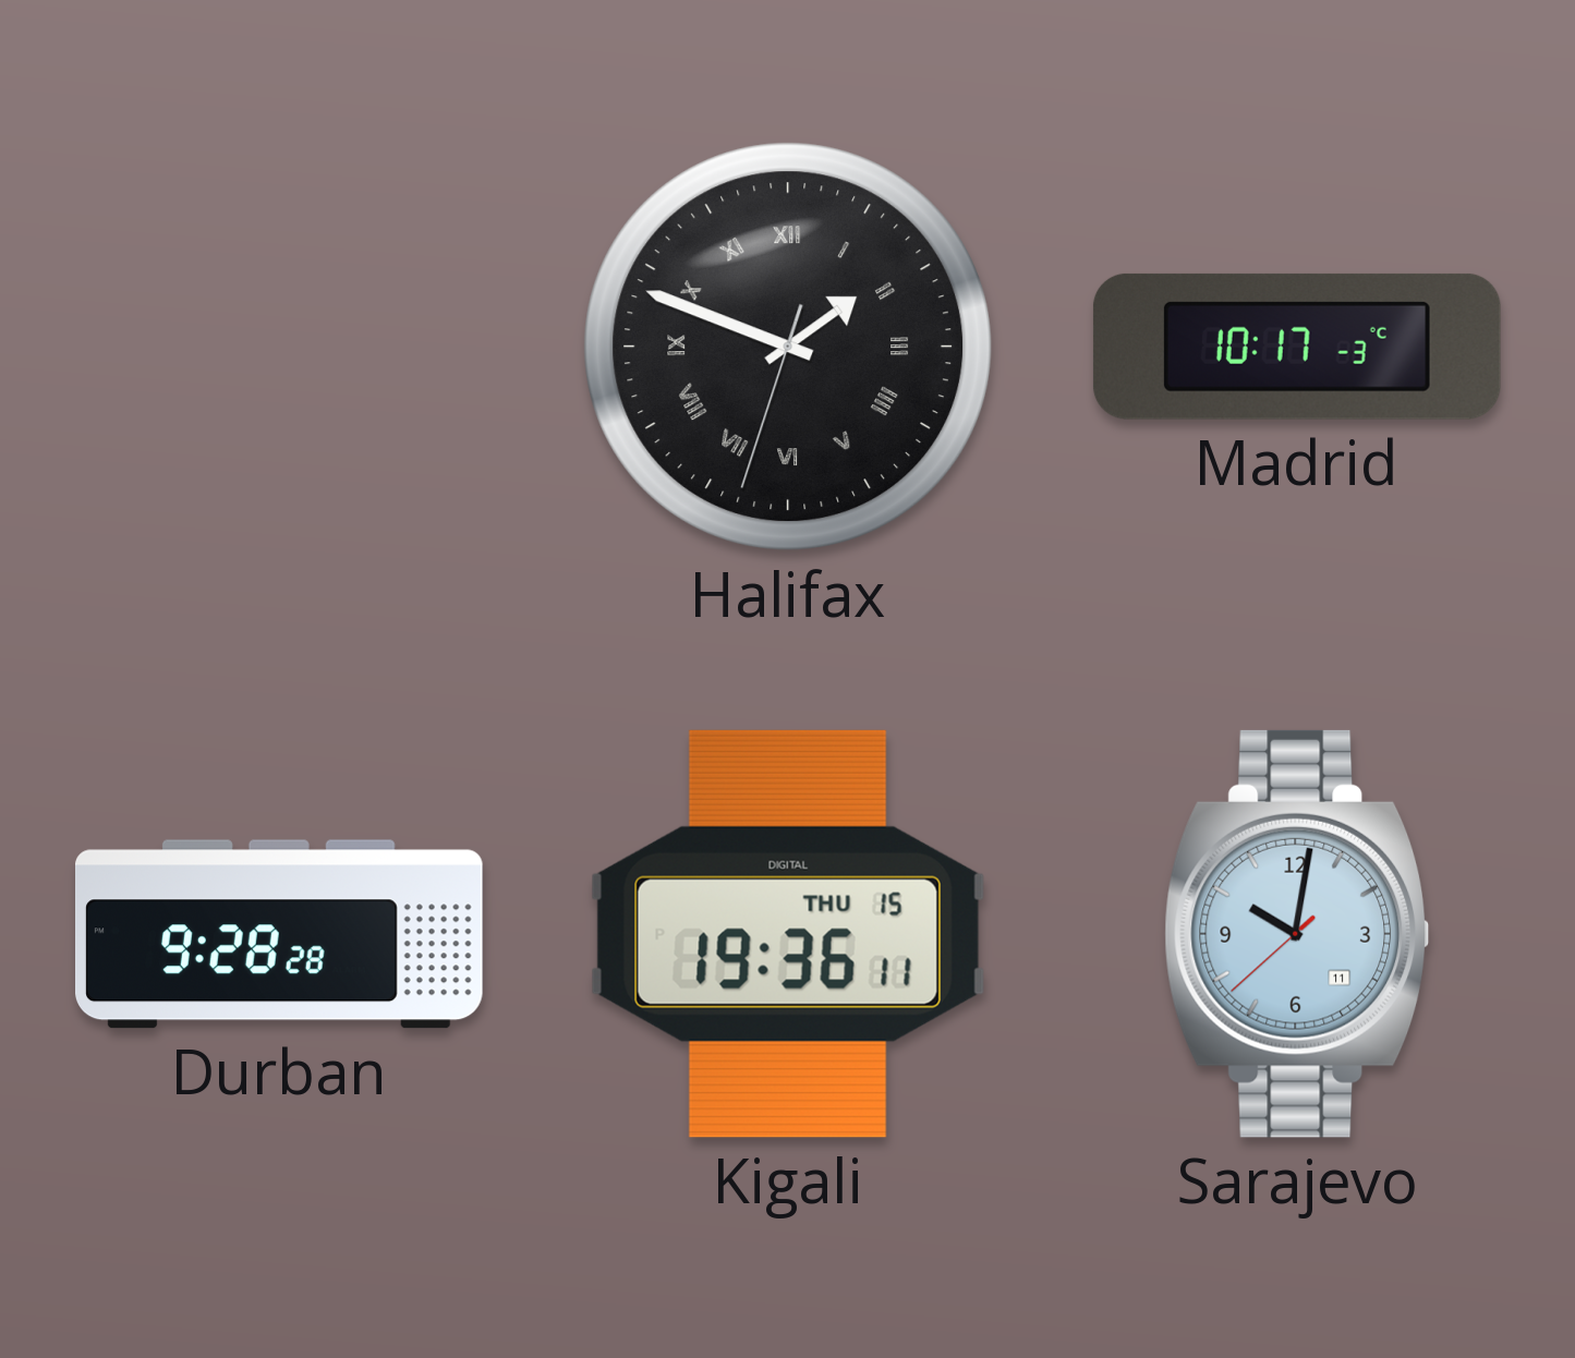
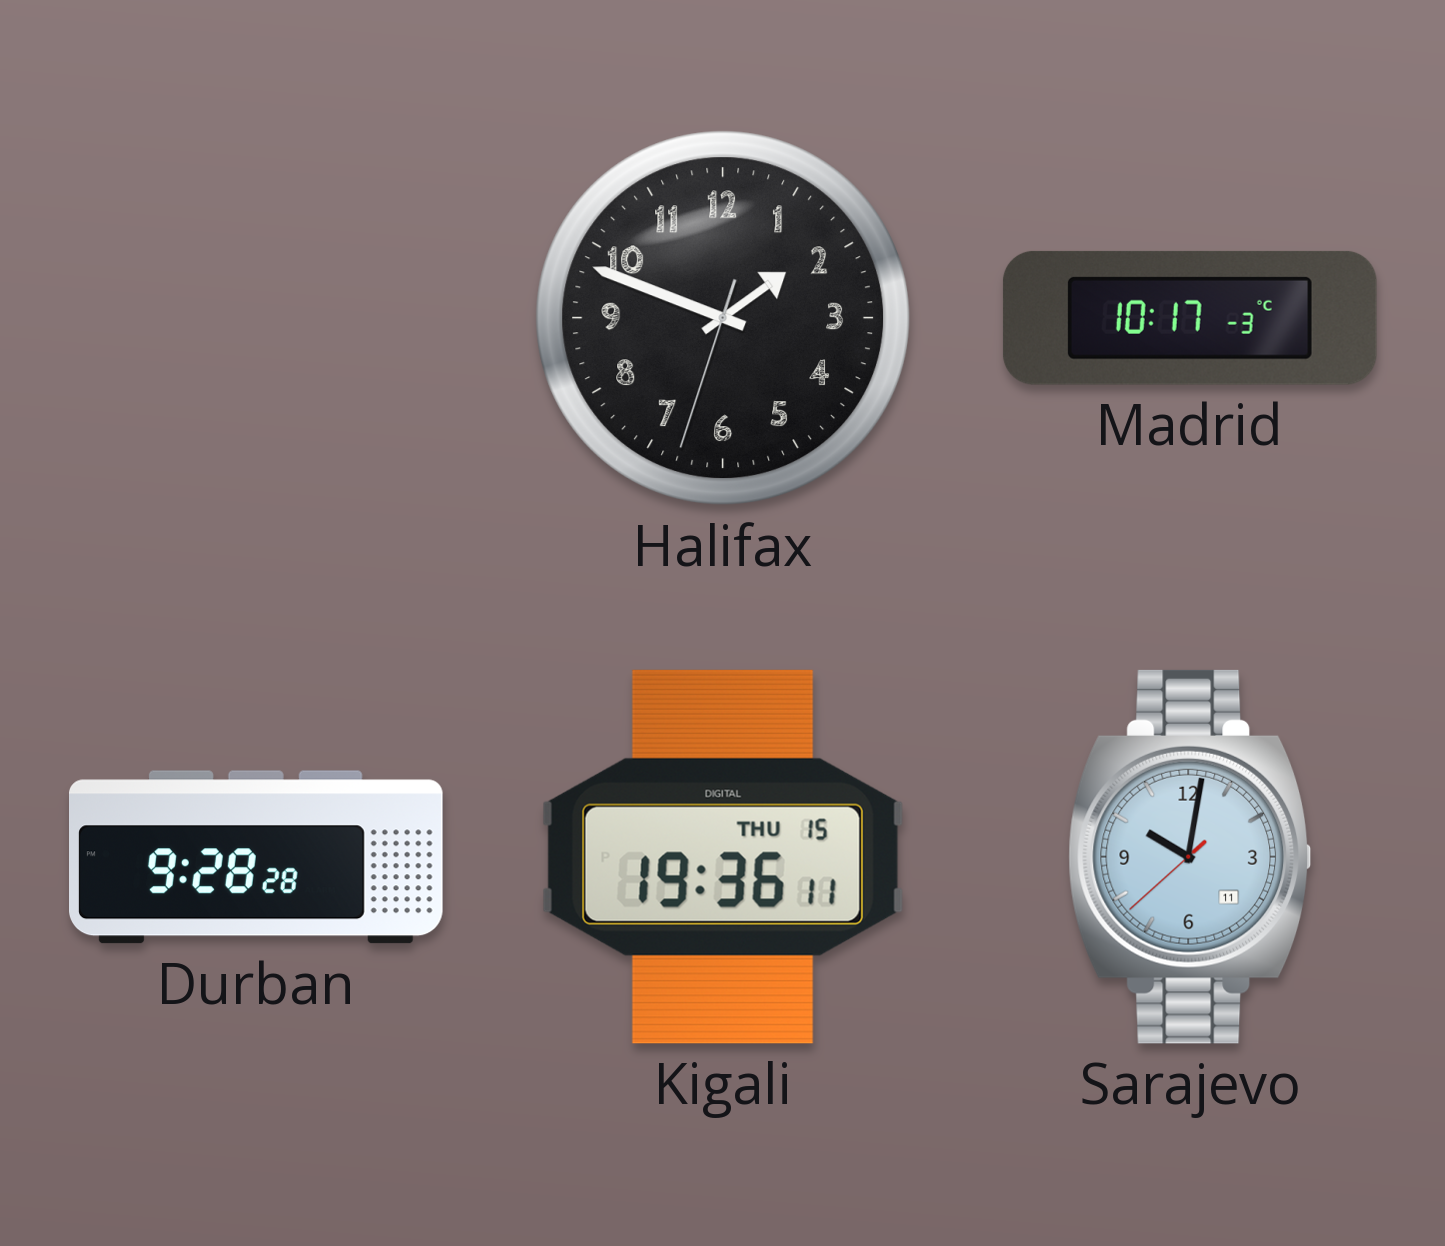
Halifax numerals: Roman -> Arabic (723, 318)
